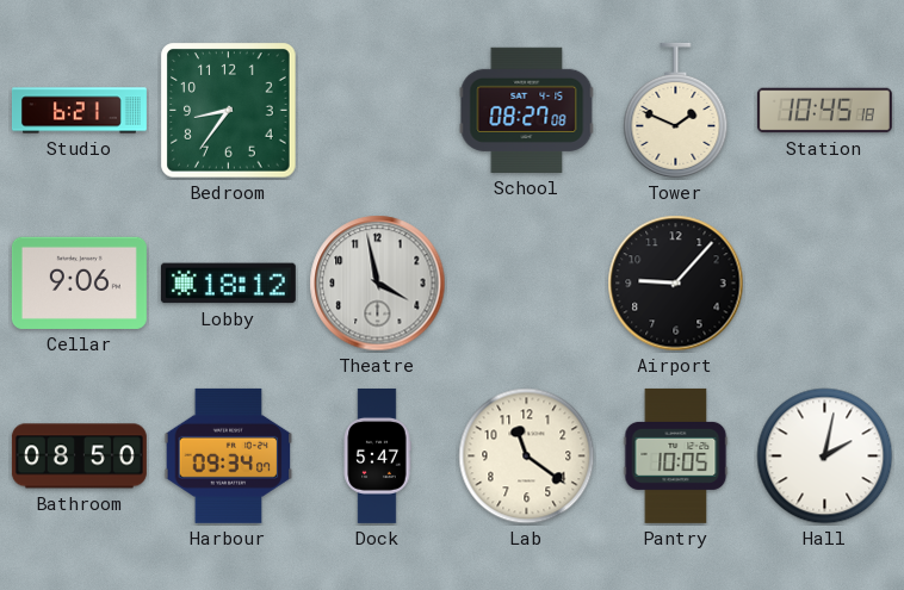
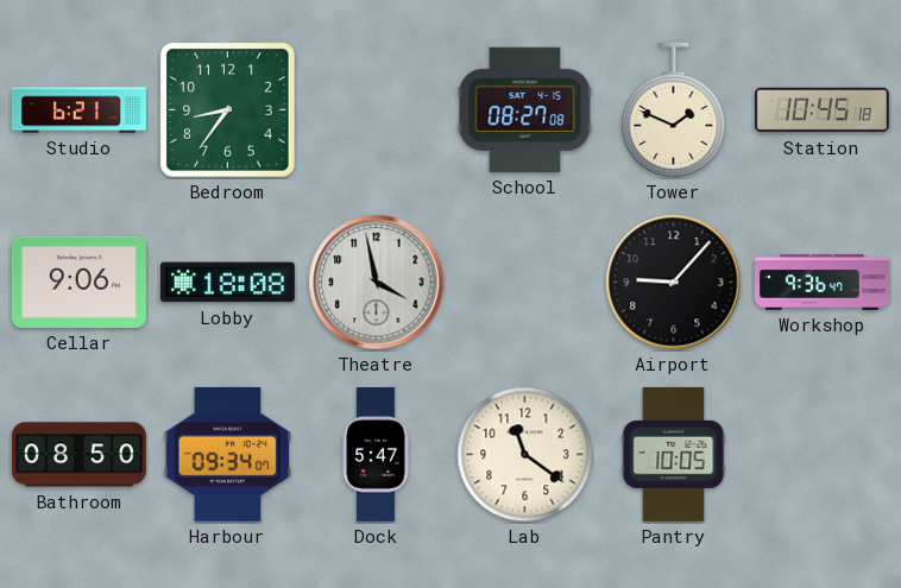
Lobby: 18:12 -> 18:08 (227, 283)
Workshop: none -> 9:36 (821, 283)
Hall: 2:02 -> none (825, 457)
